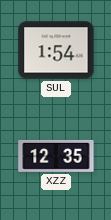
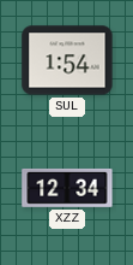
XZZ: 12:35 -> 12:34 (67, 188)
